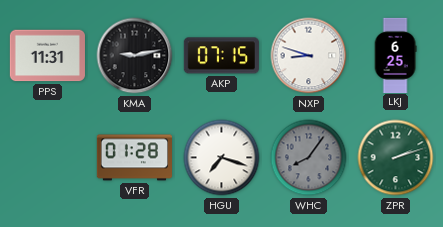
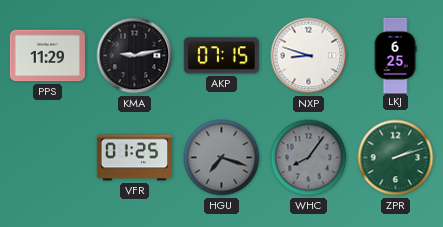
PPS: 11:31 -> 11:29 (47, 56)
VFR: 01:28 -> 01:25 (134, 158)
HGU dial: white -> grey (222, 158)
